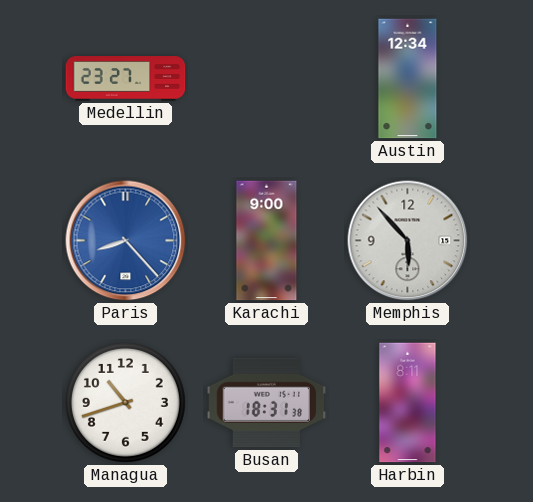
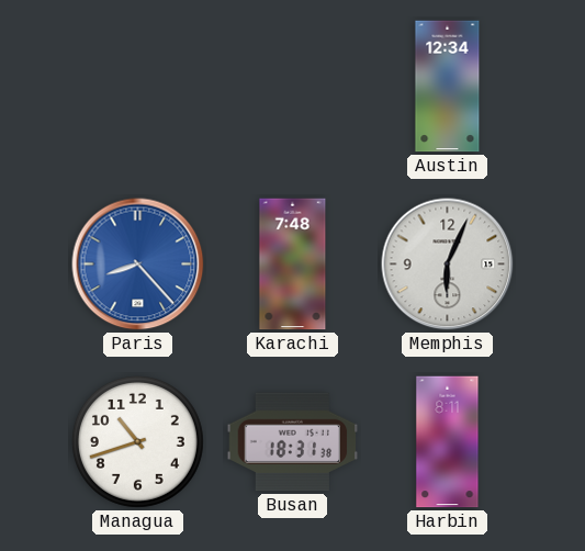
Medellin: 23:27 -> none (126, 79)
Karachi: 9:00 -> 7:48 (293, 265)
Memphis: 5:53 -> 6:04 (448, 265)
